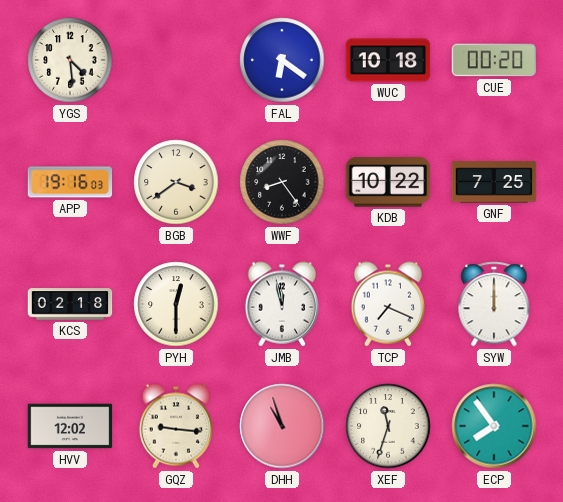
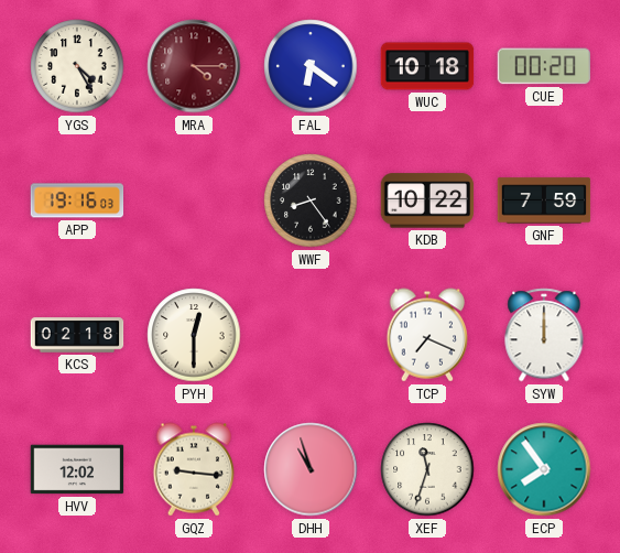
YGS: 4:29 -> 4:25 (77, 66)
MRA: none -> 4:15 (194, 66)
BGB: 3:39 -> none (176, 182)
GNF: 7:25 -> 7:59 (544, 200)
JMB: 11:58 -> none (282, 304)
